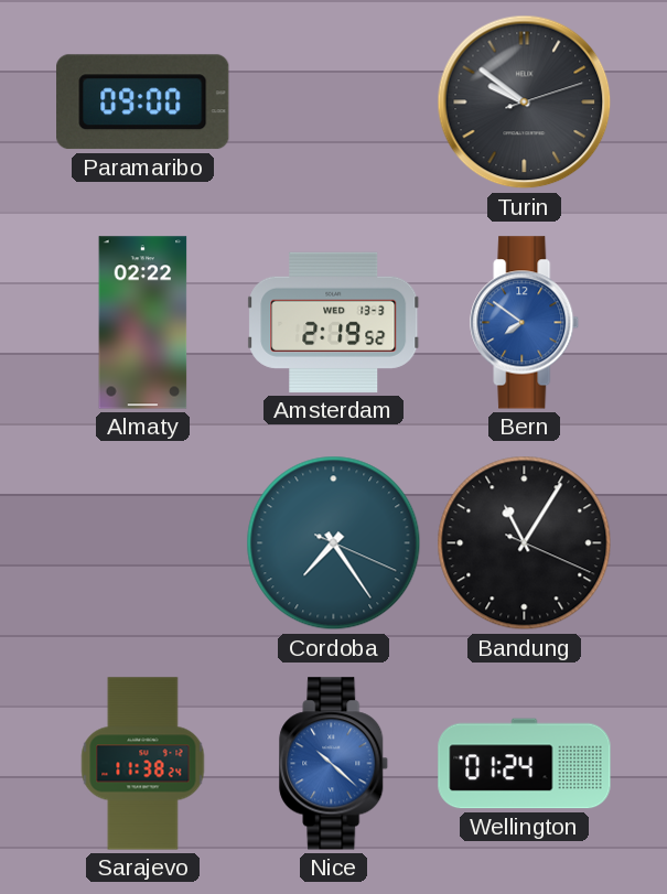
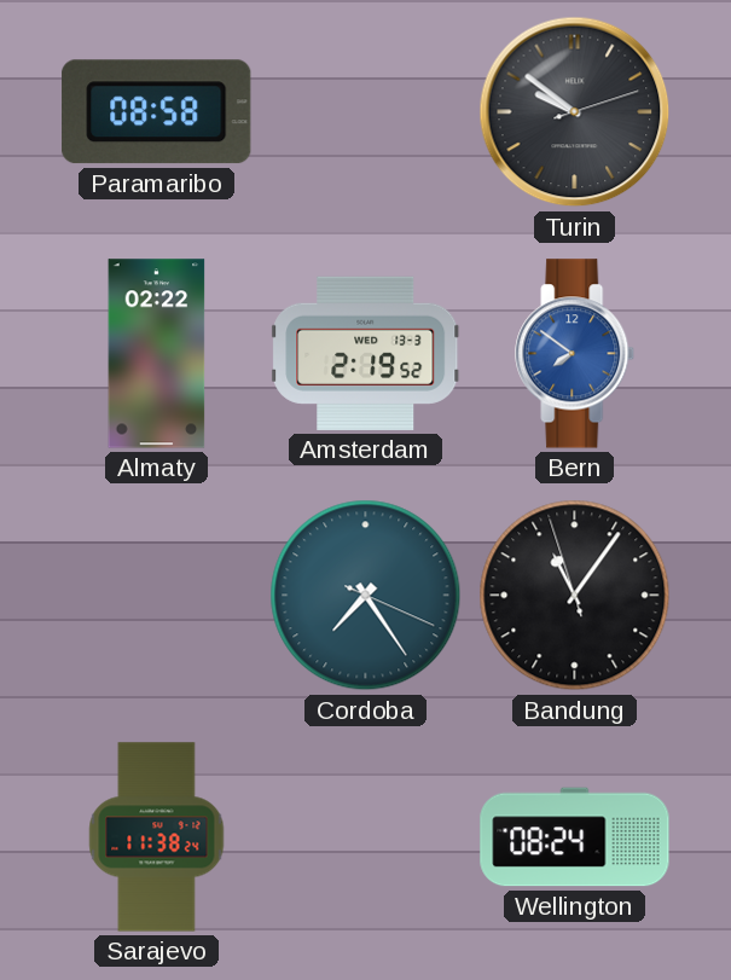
Paramaribo: 09:00 -> 08:58 (157, 112)
Bandung: 11:05:19 -> 11:05:57 (575, 596)
Nice: 10:22 -> none (334, 764)
Wellington: 01:24 -> 08:24 (575, 837)
